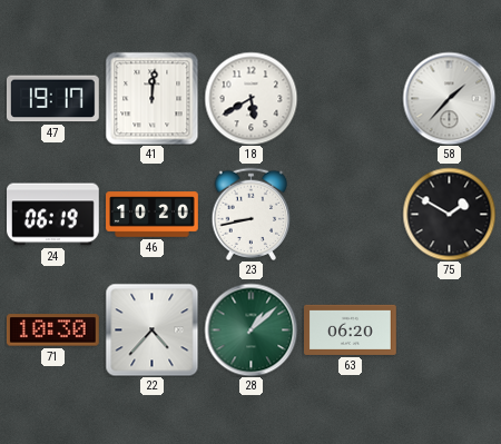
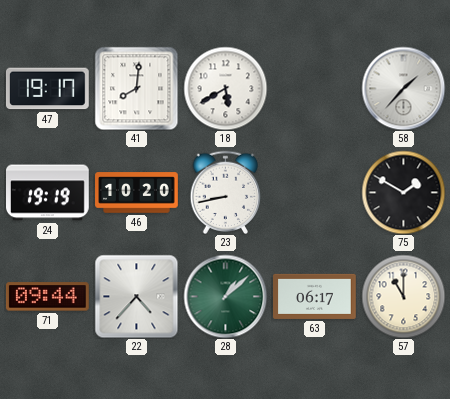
41: 12:01 -> 8:01 (136, 88)
24: 06:19 -> 19:19 (48, 193)
71: 10:30 -> 09:44 (47, 297)
63: 06:20 -> 06:17 (315, 296)
57: none -> 11:00 (403, 296)
